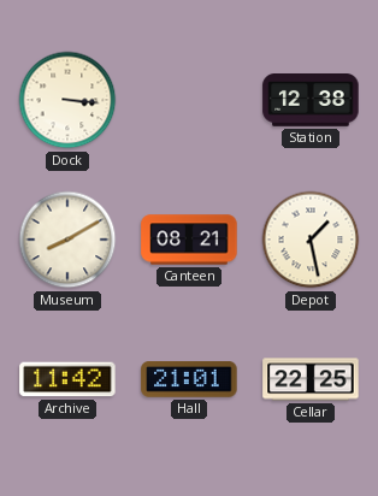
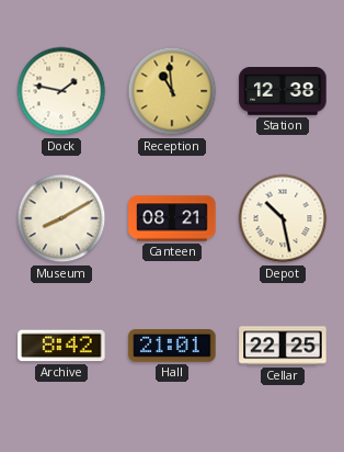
Dock: 3:16 -> 1:47 (61, 91)
Reception: none -> 10:59 (172, 91)
Depot: 1:28 -> 10:28 (283, 218)
Archive: 11:42 -> 8:42 (61, 346)
